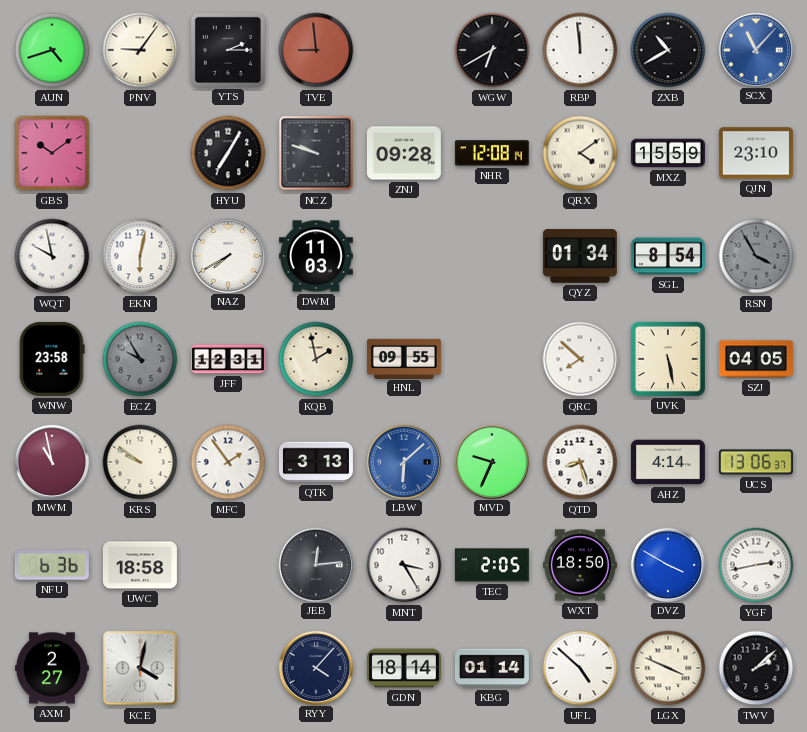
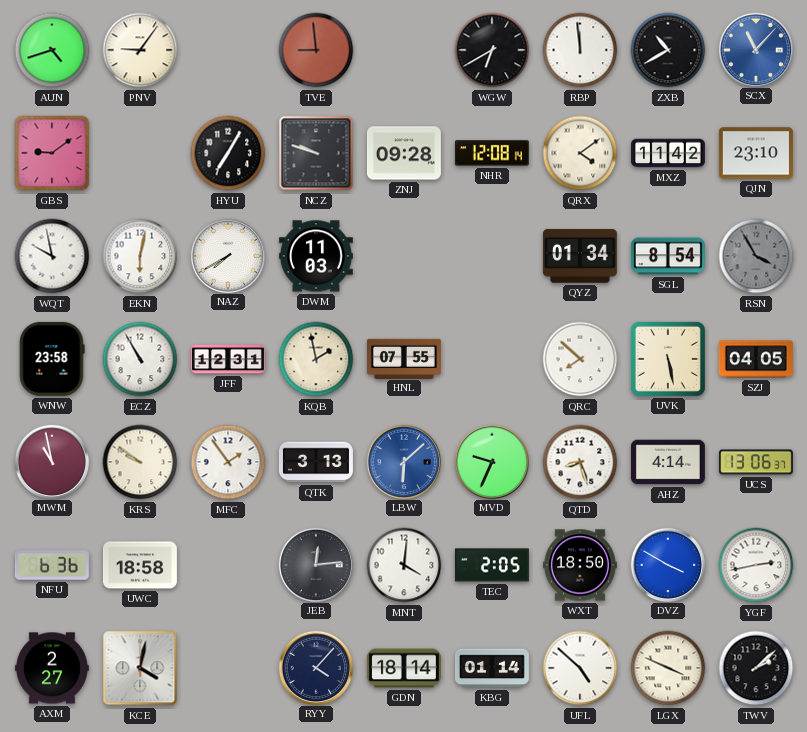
YTS: 2:15 -> none (228, 50)
GBS: 10:09 -> 9:09 (52, 153)
MXZ: 15:59 -> 11:42 (668, 153)
ECZ: 9:55 -> 10:55 (140, 359)
ECZ dial: grey -> white (140, 359)
HNL: 09:55 -> 07:55 (404, 358)
MNT: 3:25 -> 4:01 (404, 565)
